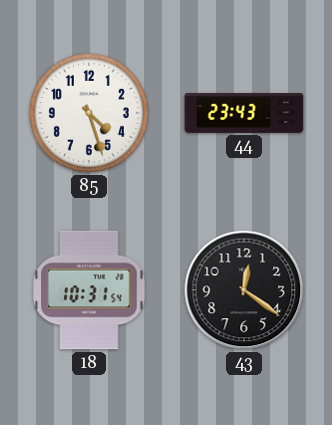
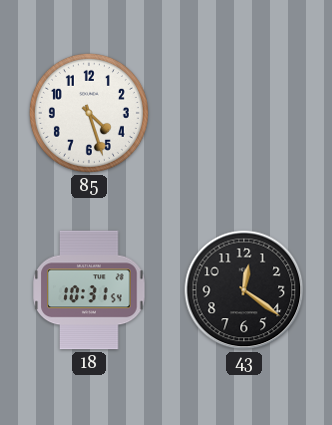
44: 23:43 -> none (244, 114)
